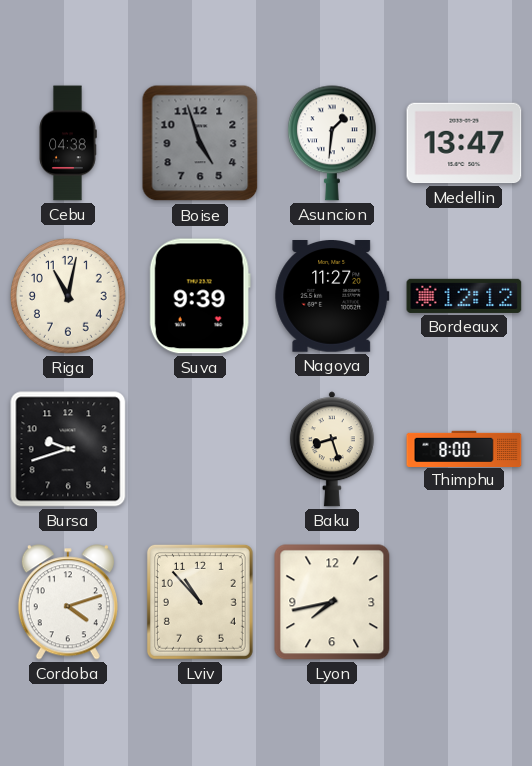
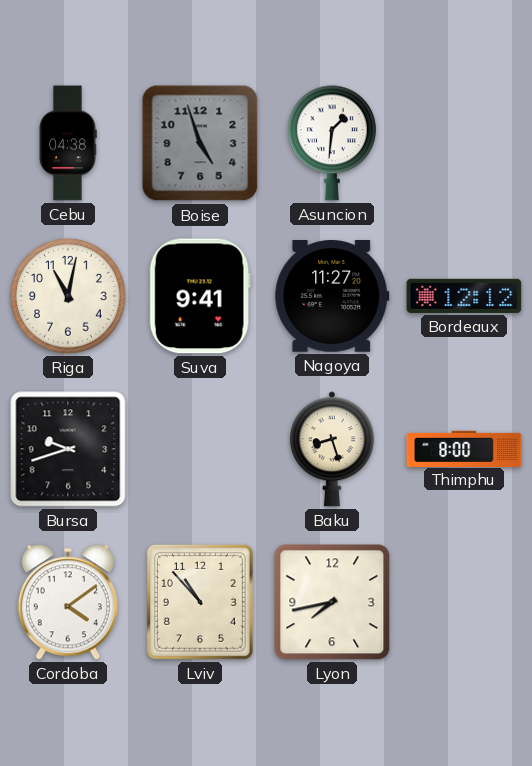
Medellin: 13:47 -> none (464, 143)
Suva: 9:39 -> 9:41 (200, 296)
Cordoba: 4:12 -> 4:09 (68, 602)
